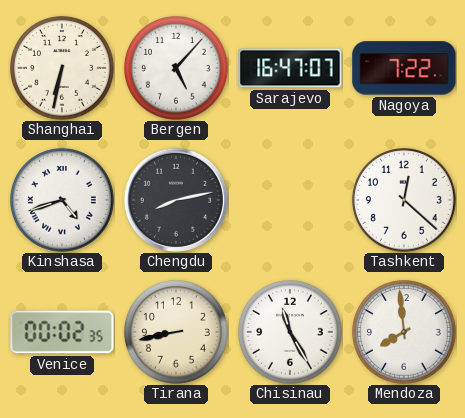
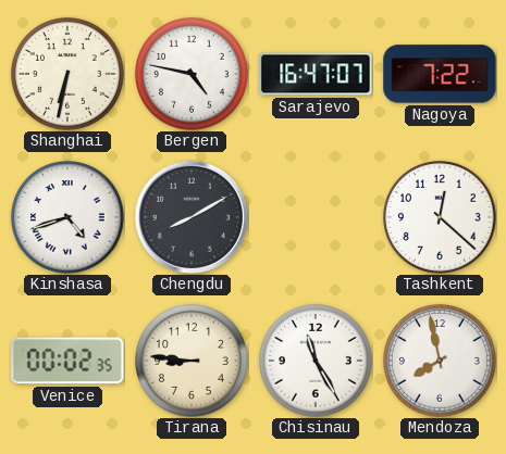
Bergen: 5:07 -> 4:47 (193, 75)
Chengdu: 8:13 -> 8:10 (192, 217)
Tirana: 8:43 -> 8:46 (193, 362)
Mendoza: 7:59 -> 7:58 (441, 362)
